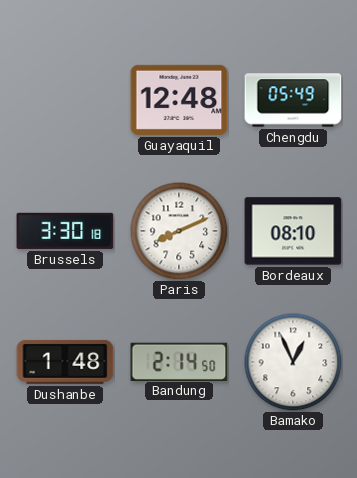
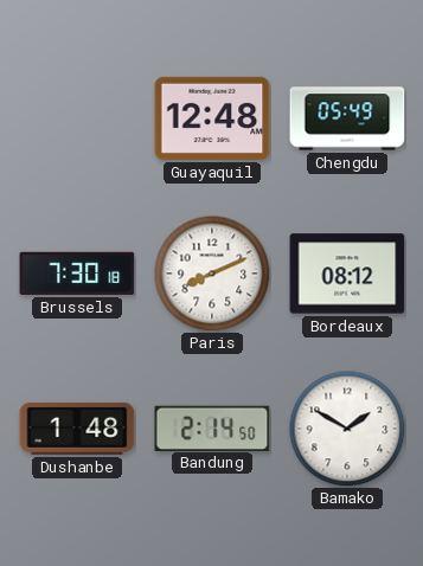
Brussels: 3:30 -> 7:30 (77, 274)
Bordeaux: 08:10 -> 08:12 (347, 274)
Bamako: 12:56 -> 1:50 (347, 429)
